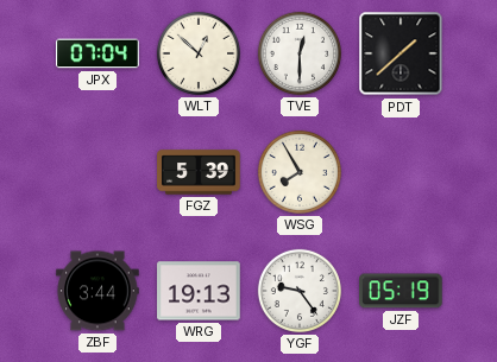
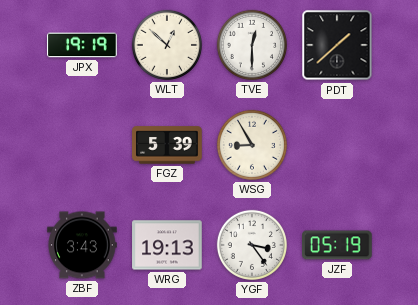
JPX: 07:04 -> 19:19 (82, 45)
WSG: 7:55 -> 8:55 (252, 145)
ZBF: 3:44 -> 3:43 (82, 245)
YGF: 9:24 -> 3:24 (252, 245)
